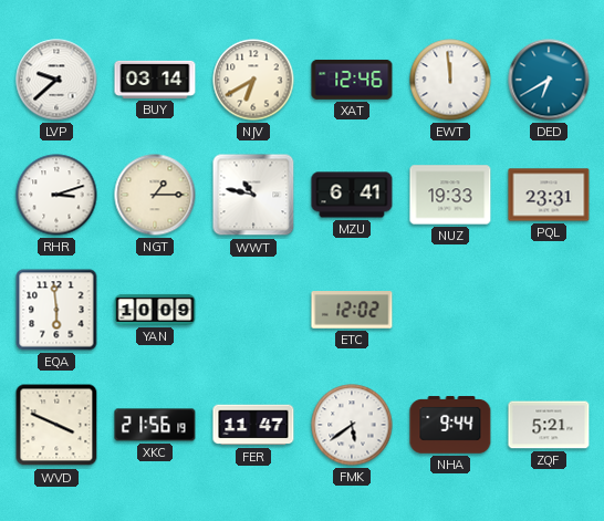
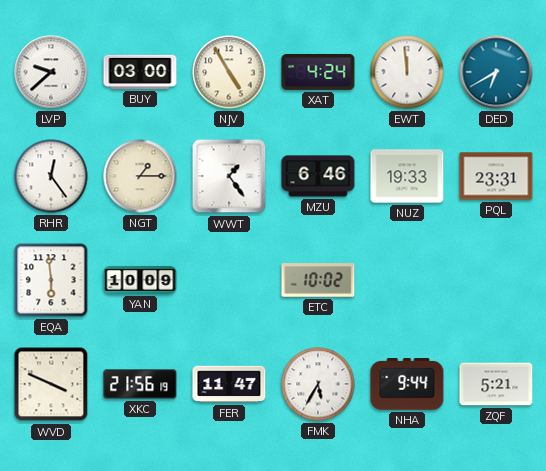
BUY: 03:14 -> 03:00 (140, 72)
NJV: 6:40 -> 4:55 (229, 72)
XAT: 12:46 -> 4:24 (318, 72)
RHR: 3:12 -> 12:24 (51, 176)
WWT: 10:47 -> 1:24 (229, 176)
MZU: 6:41 -> 6:46 (318, 176)
ETC: 12:02 -> 10:02 (318, 280)
FMK: 5:39 -> 5:35 (318, 384)
